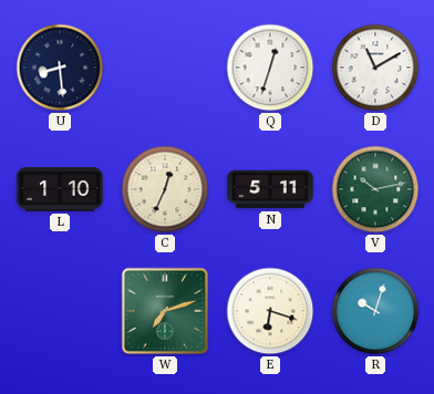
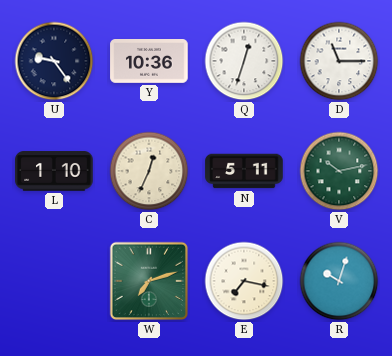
U: 8:29 -> 9:24 (54, 61)
Y: none -> 10:36 (149, 62)
D: 11:10 -> 11:15 (339, 61)
E: 6:18 -> 7:17 (244, 281)
